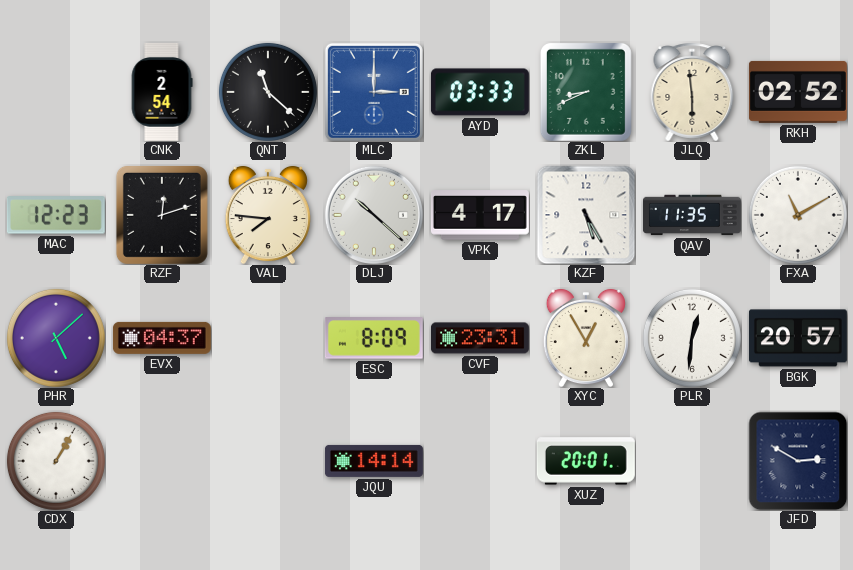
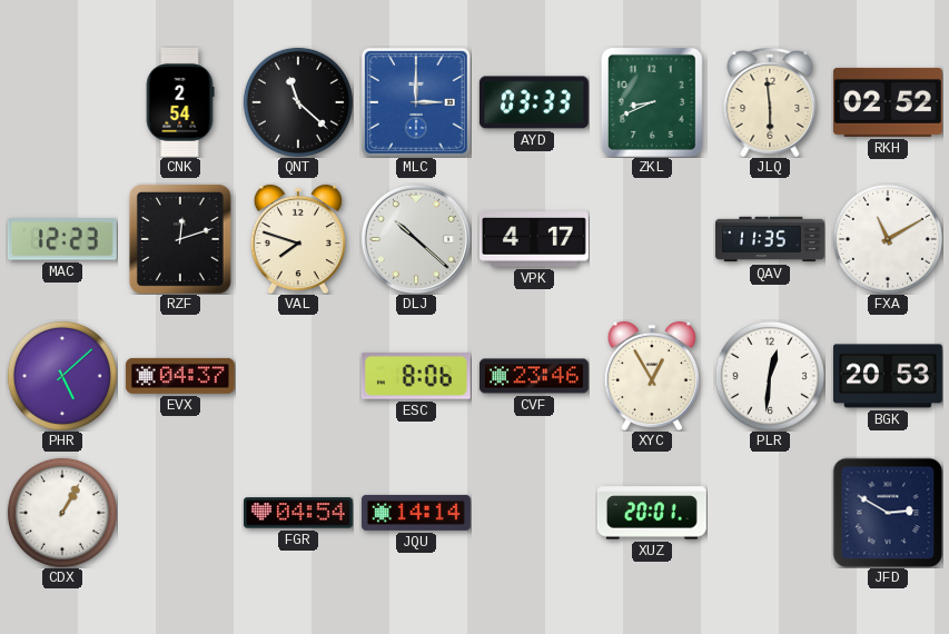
VAL: 7:46 -> 7:48 (298, 239)
KZF: 5:25 -> none (586, 215)
ESC: 8:09 -> 8:06 (416, 376)
CVF: 23:31 -> 23:46 (534, 376)
BGK: 20:57 -> 20:53 (888, 376)
FGR: none -> 04:54 (298, 513)
